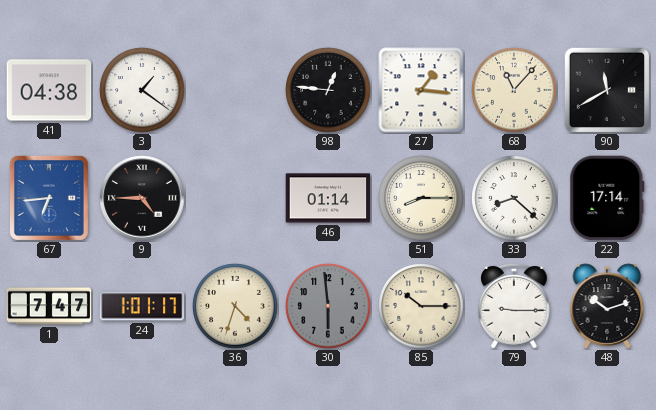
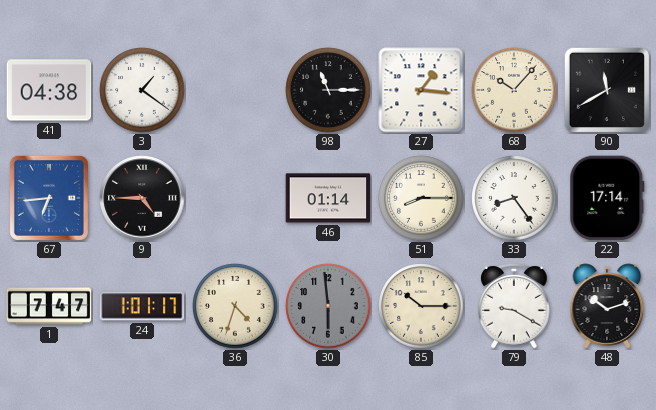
98: 12:46 -> 11:15 (328, 90)
68: 11:07 -> 10:07 (514, 90)
33: 8:22 -> 8:24 (514, 198)
79: 9:15 -> 9:20 (514, 307)
